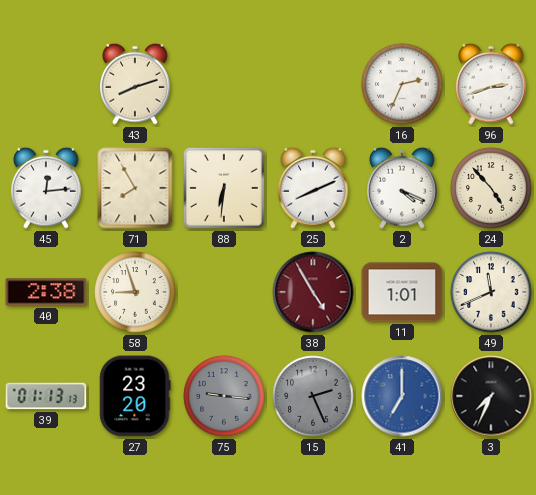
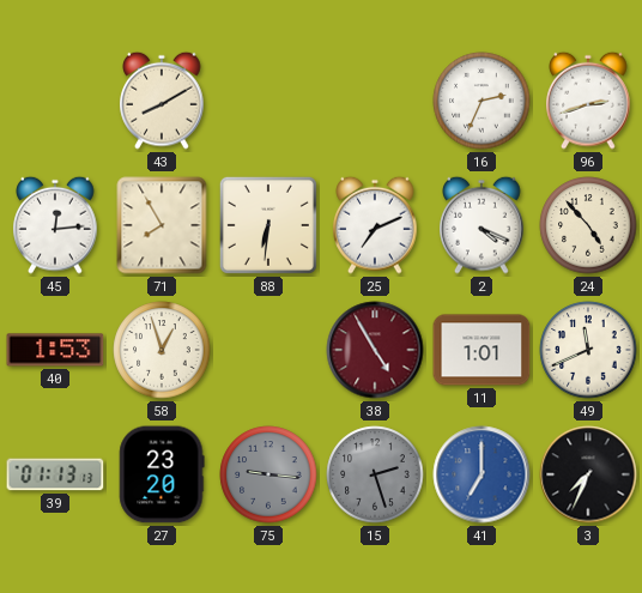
43: 8:12 -> 8:10 (162, 101)
25: 8:11 -> 7:11 (375, 225)
40: 2:38 -> 1:53 (55, 350)
58: 8:57 -> 12:57 (162, 350)
15: 2:26 -> 2:27 (375, 474)
